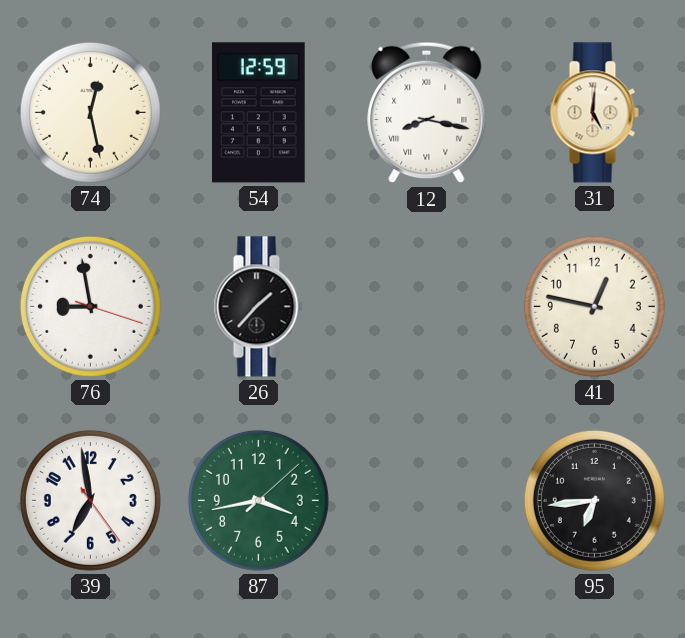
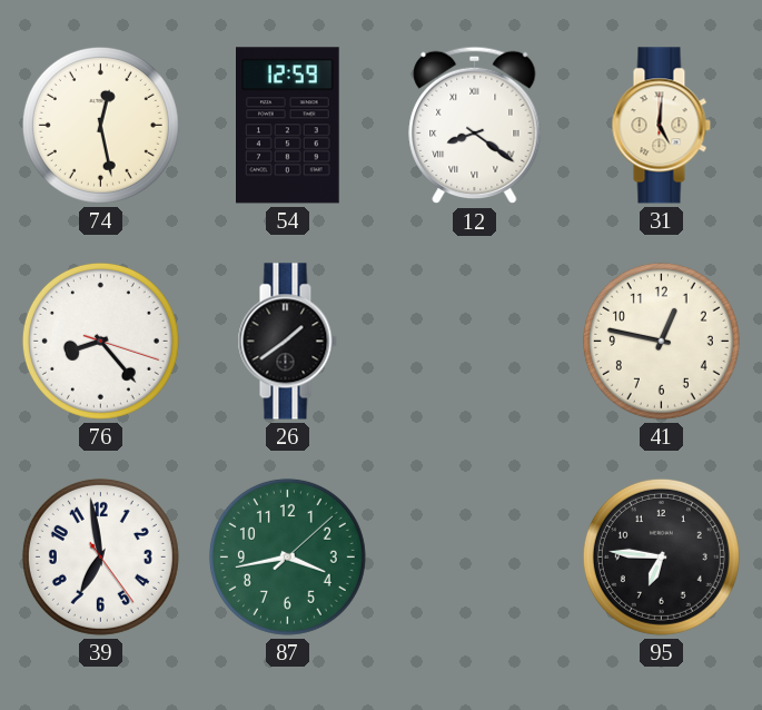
12: 8:17 -> 8:21 (475, 126)
76: 8:58 -> 8:23 (100, 341)
26: 1:37 -> 1:39 (287, 342)
95: 6:44 -> 6:46 (661, 556)
